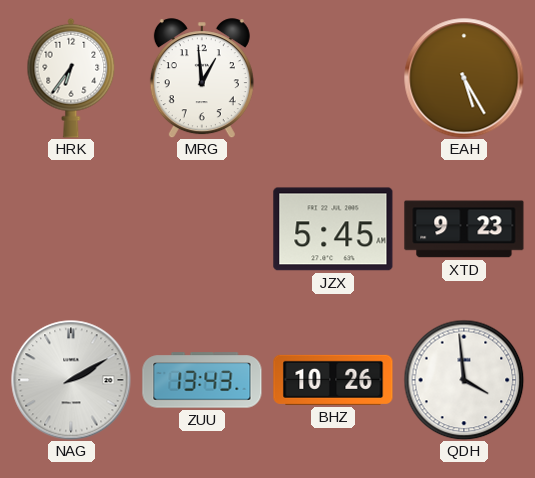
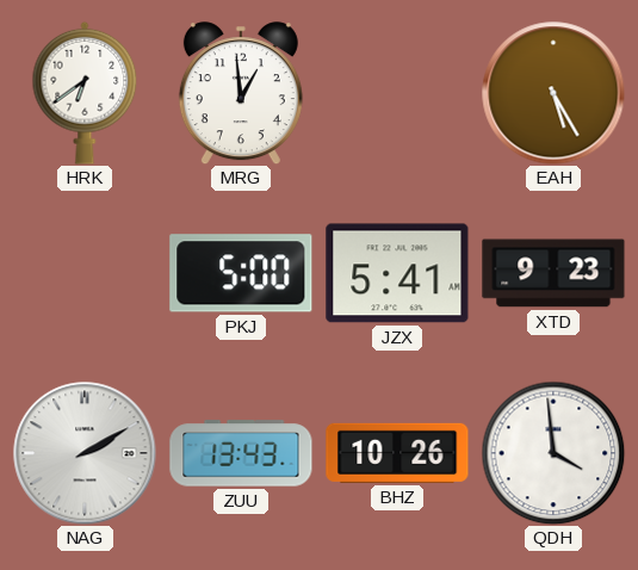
HRK: 6:36 -> 6:39 (85, 93)
PKJ: none -> 5:00 (241, 273)
JZX: 5:45 -> 5:41 (397, 273)
